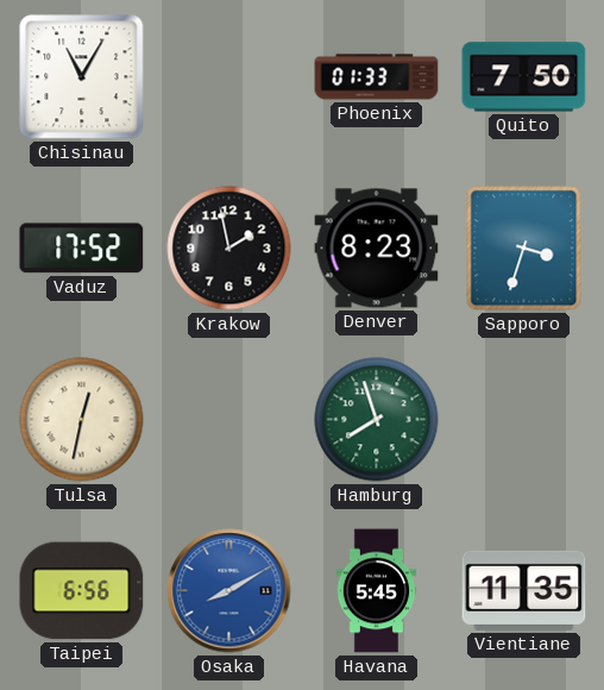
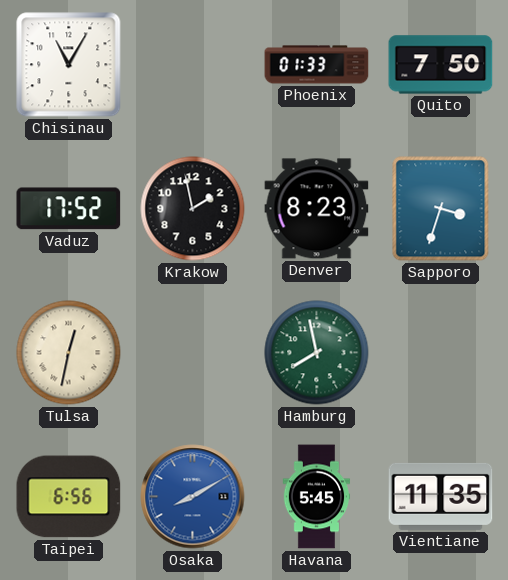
Hamburg: 7:57 -> 7:58 (317, 353)
